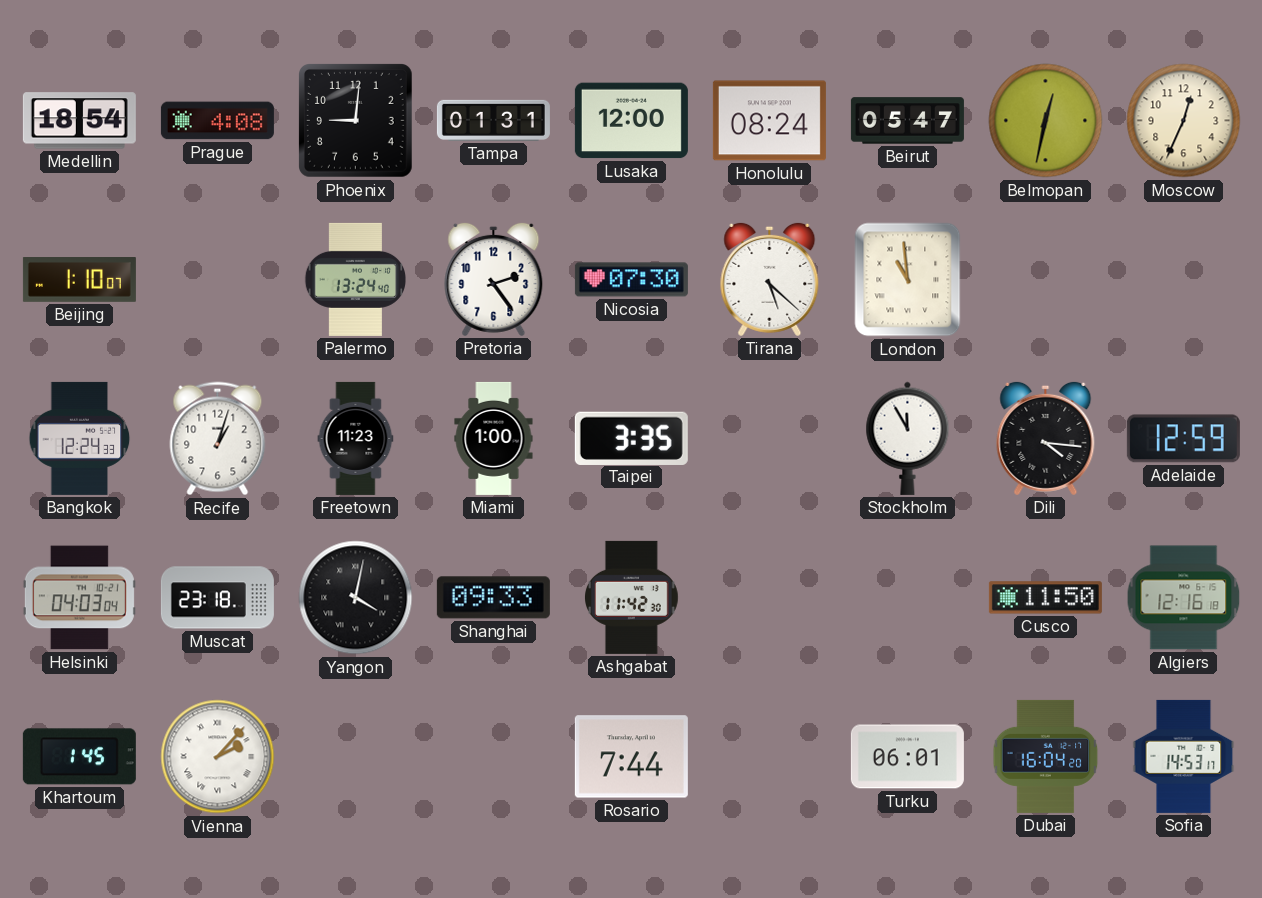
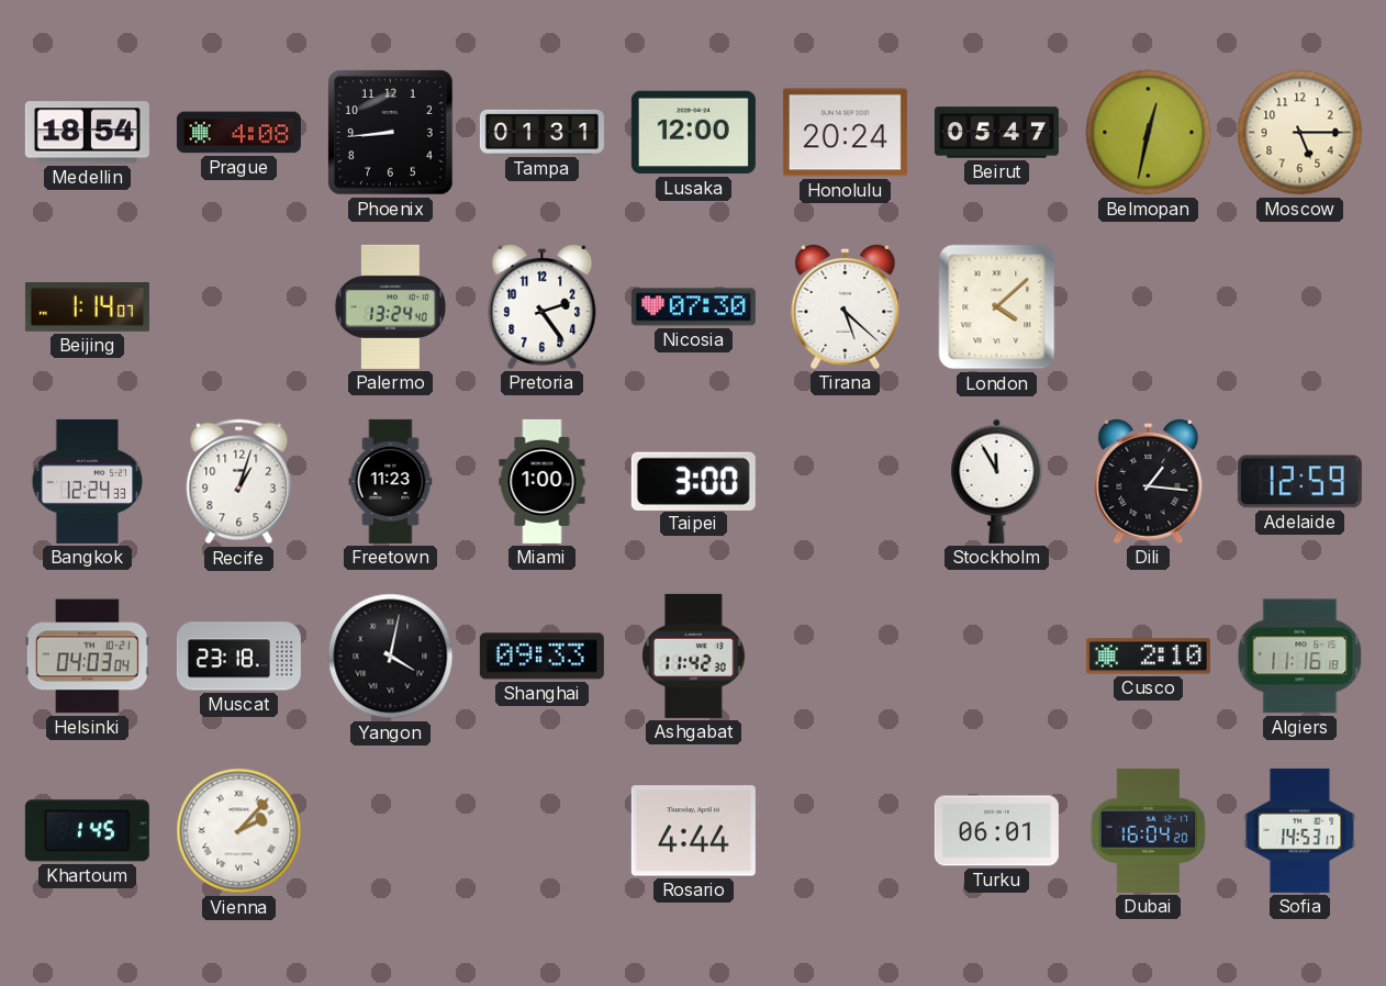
Phoenix: 9:01 -> 8:44 (391, 133)
Honolulu: 08:24 -> 20:24 (845, 133)
Moscow: 12:34 -> 5:15 (1300, 133)
Beijing: 1:10 -> 1:14 (87, 307)
London: 10:59 -> 4:08 (997, 307)
Taipei: 3:35 -> 3:00 (693, 481)
Dili: 4:16 -> 1:16 (1149, 481)
Cusco: 11:50 -> 2:10 (1148, 657)
Algiers: 12:16 -> 11:16 (1300, 657)
Rosario: 7:44 -> 4:44 (693, 831)
